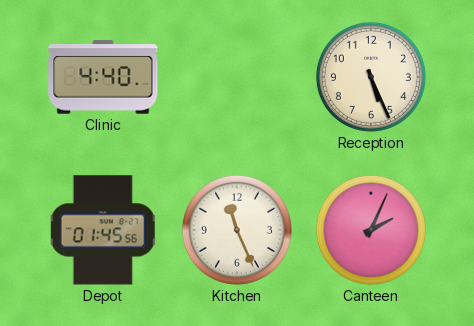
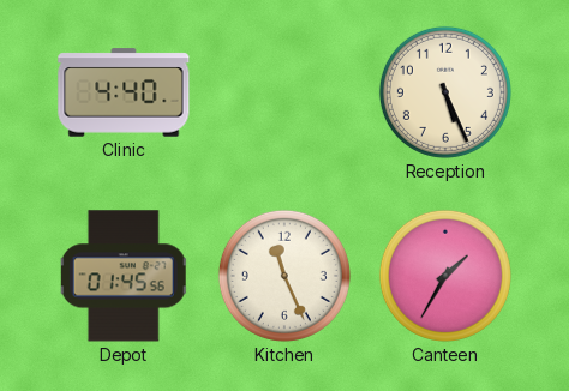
Canteen: 2:04 -> 1:35 (445, 276)
